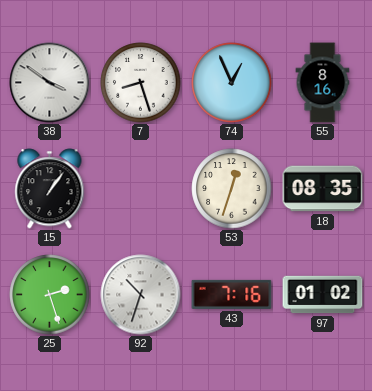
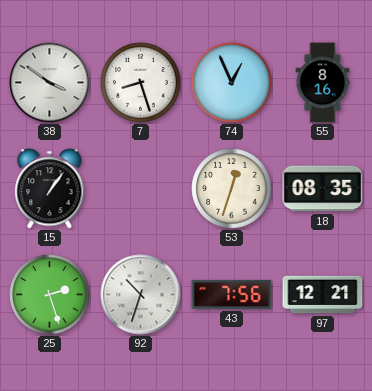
43: 7:16 -> 7:56 (232, 294)
97: 01:02 -> 12:21 (323, 295)
